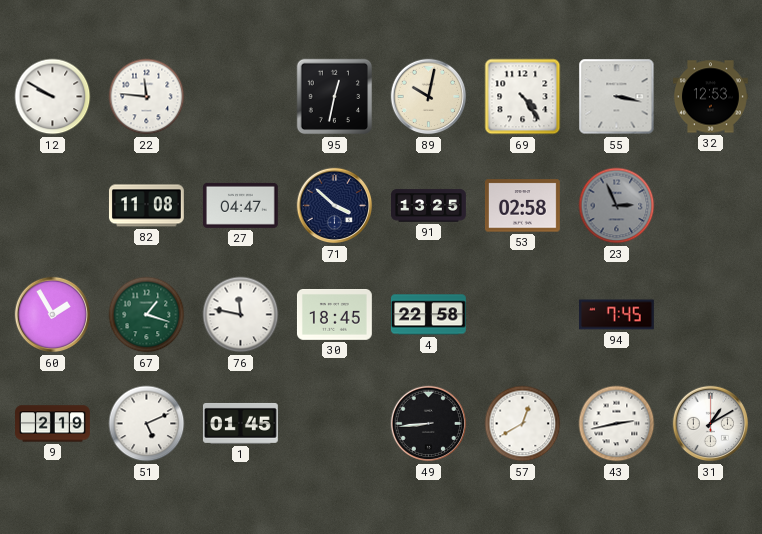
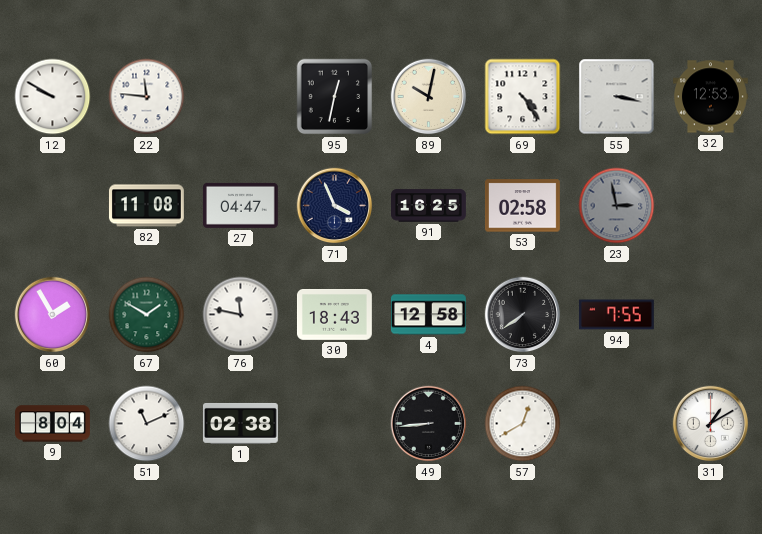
71: 3:52 -> 3:56 (335, 206)
91: 13:25 -> 16:25 (429, 206)
23: 2:56 -> 2:58 (617, 206)
67: 1:18 -> 1:50 (147, 315)
30: 18:45 -> 18:43 (334, 315)
4: 22:58 -> 12:58 (428, 315)
73: none -> 7:39 (523, 315)
94: 7:45 -> 7:55 (617, 315)
9: 2:19 -> 8:04 (53, 424)
51: 5:11 -> 11:11 (147, 424)
1: 01:45 -> 02:38 (240, 423)
43: 2:43 -> none (617, 424)
